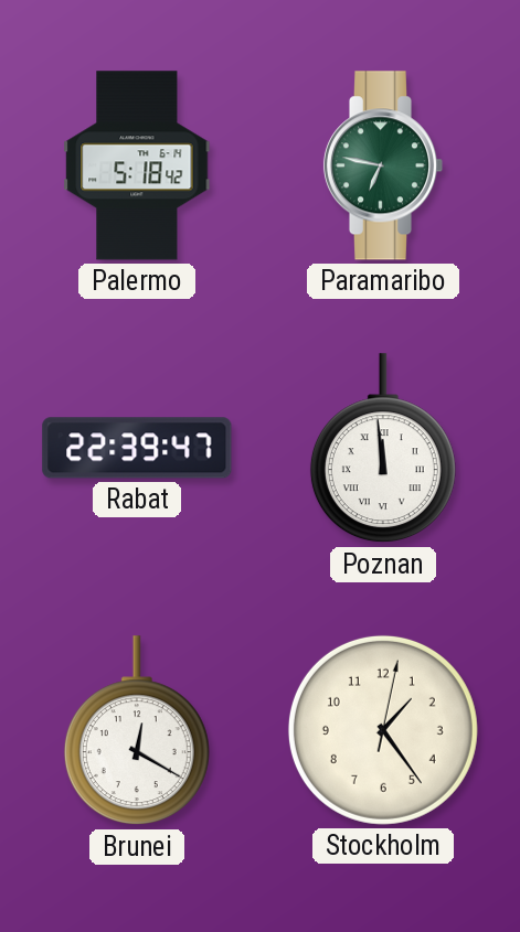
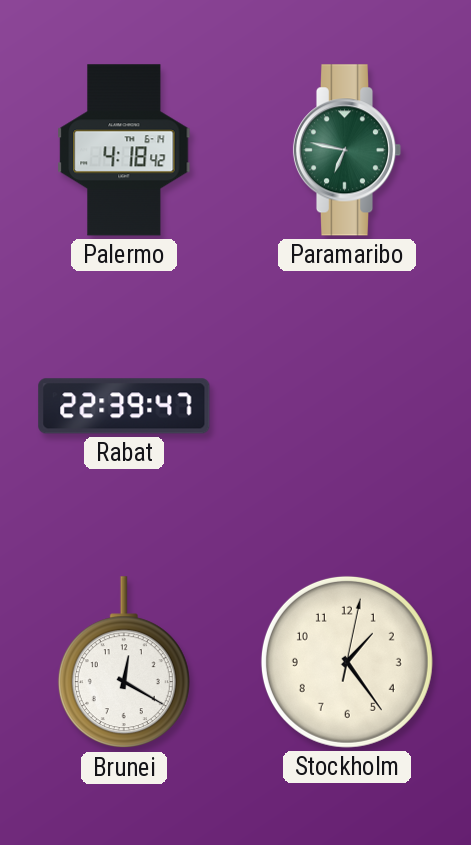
Palermo: 5:18 -> 4:18 (124, 150)
Poznan: 11:59 -> none (383, 449)
